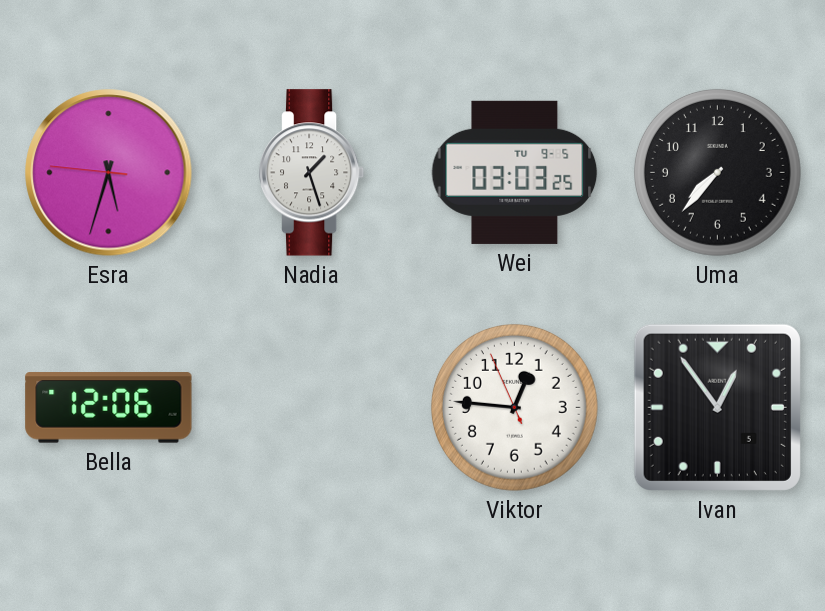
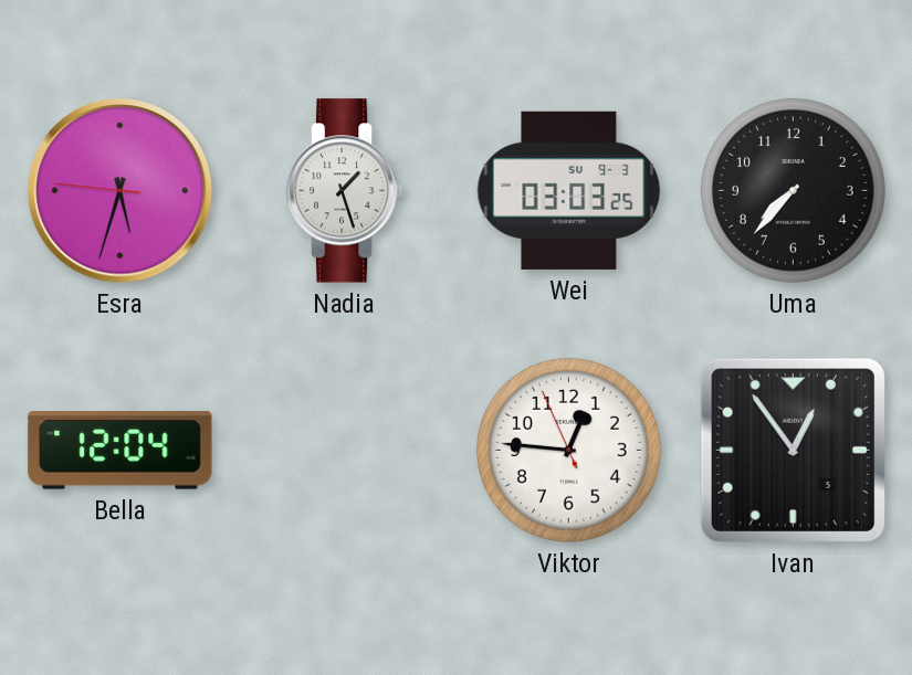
Wei date: TU 9-5 -> SU 9-3 (569, 190)
Bella: 12:06 -> 12:04 (120, 451)
